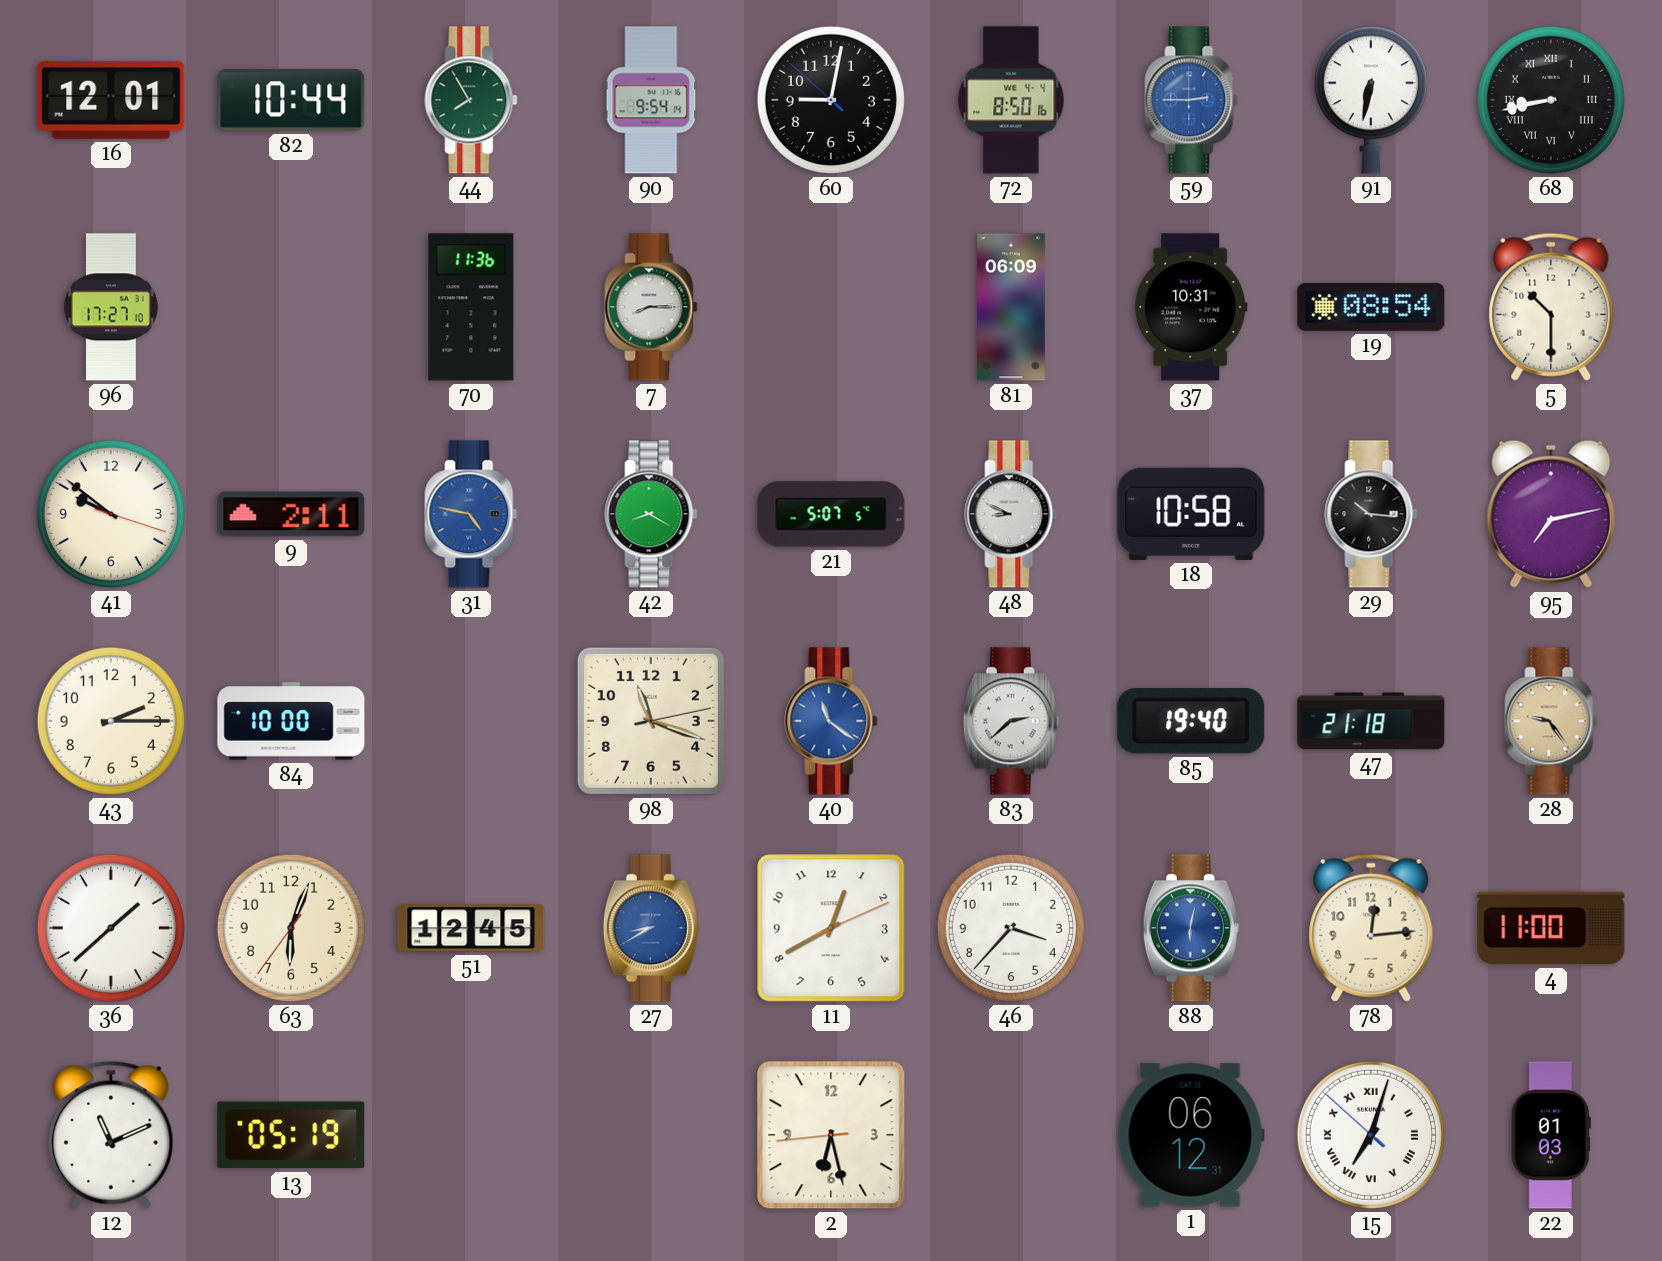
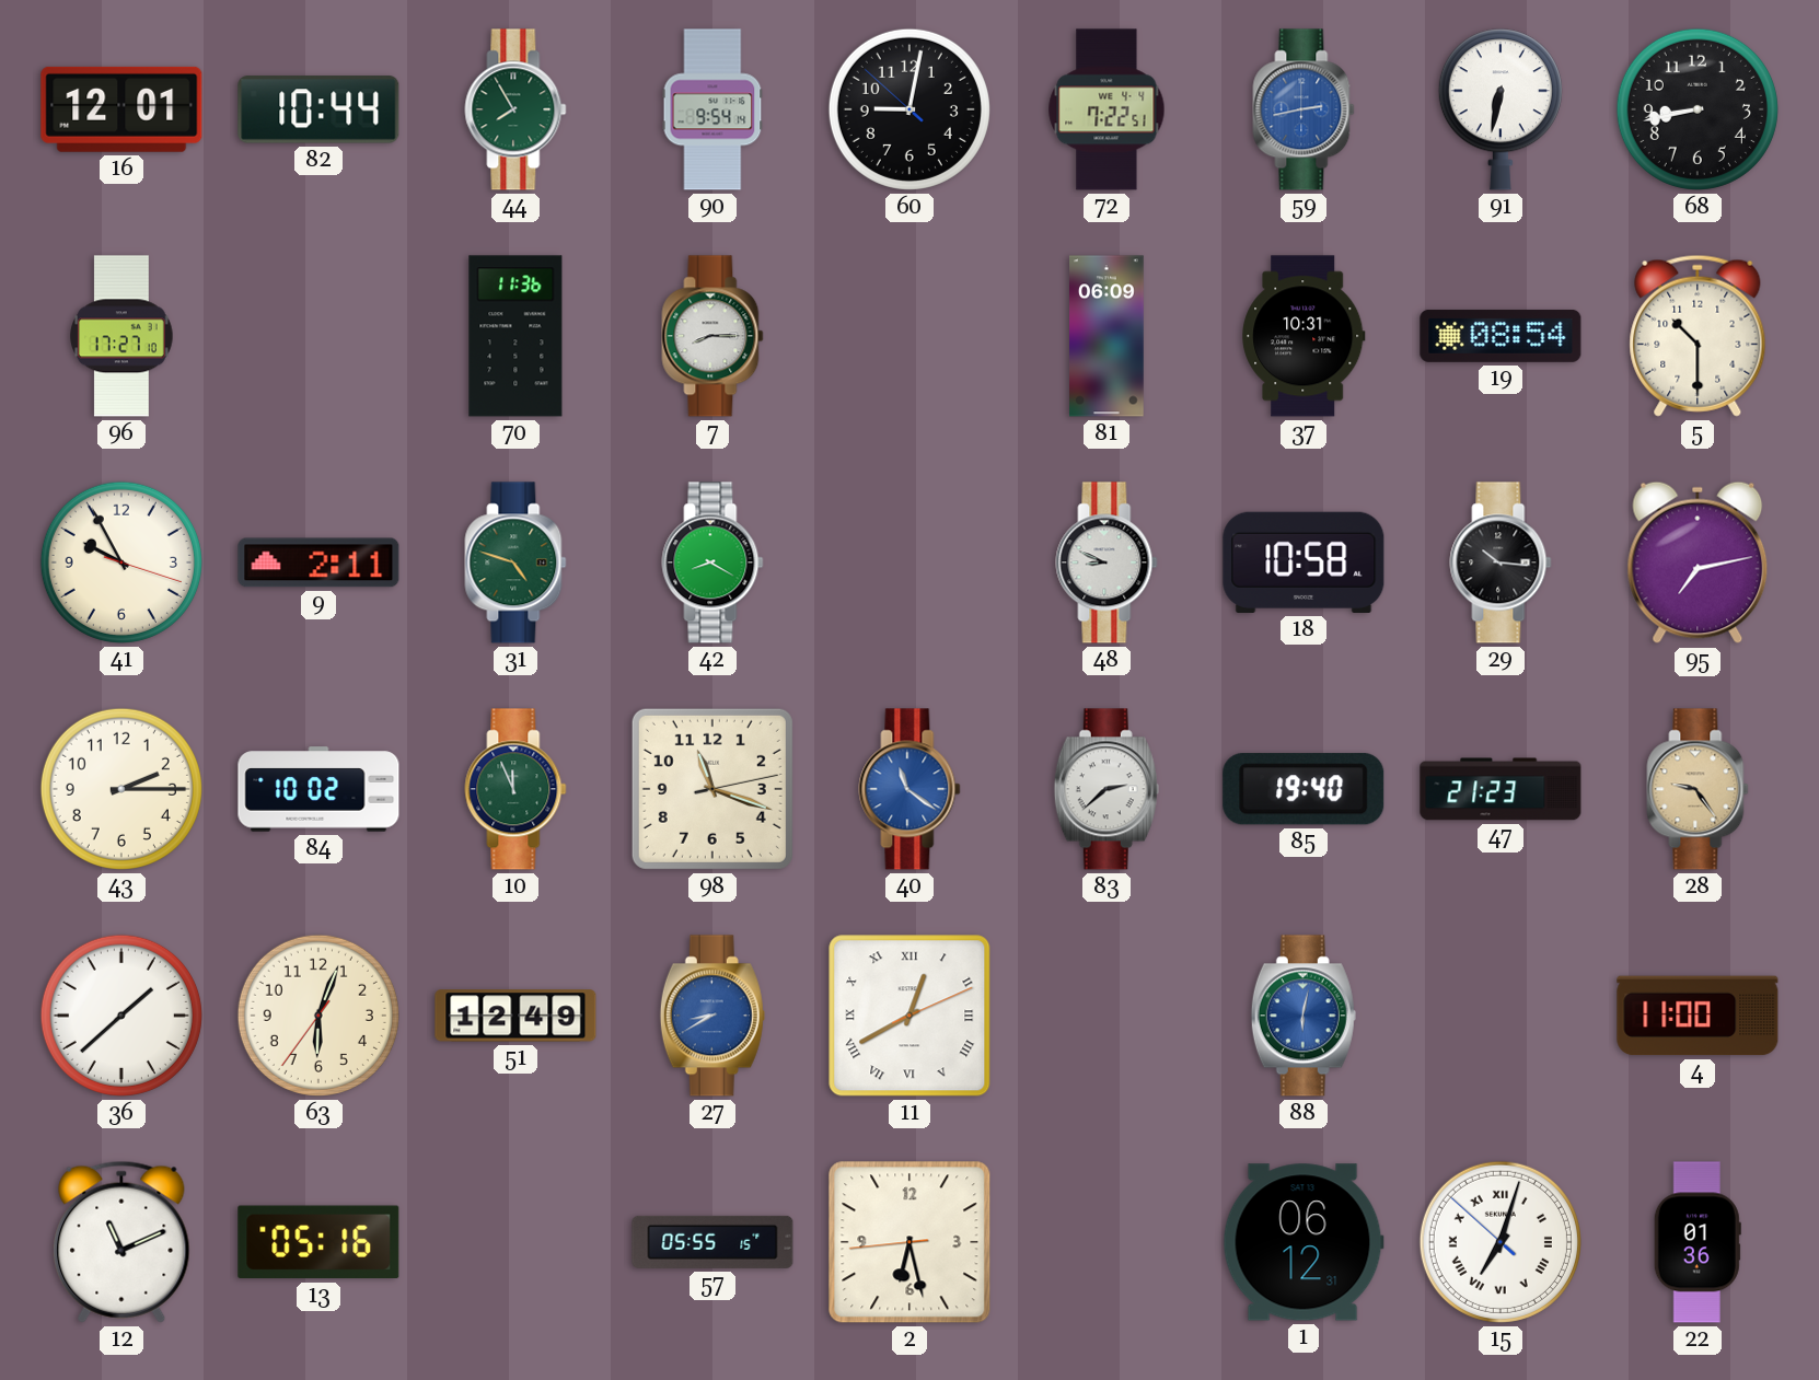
72: 8:50 -> 7:22 (1107, 109)
59: 2:45 -> 2:43 (1304, 109)
68 numerals: Roman -> Arabic (1698, 109)
41: 9:51 -> 9:55 (121, 563)
31: 4:47 -> 4:48 (515, 563)
31 dial: blue -> green (515, 563)
21: 5:07 -> none (831, 514)
84: 10:00 -> 10:02 (318, 789)
10: none -> 11:56 (515, 789)
47: 21:18 -> 21:23 (1501, 789)
51: 12:45 -> 12:49 (515, 1016)
11 numerals: Arabic -> Roman (909, 1016)
46: 3:37 -> none (1011, 928)
78: 12:14 -> none (1371, 928)
13: 05:19 -> 05:16 (318, 1242)
57: none -> 05:55 (712, 1242)
22: 01:03 -> 01:36 (1698, 1242)
